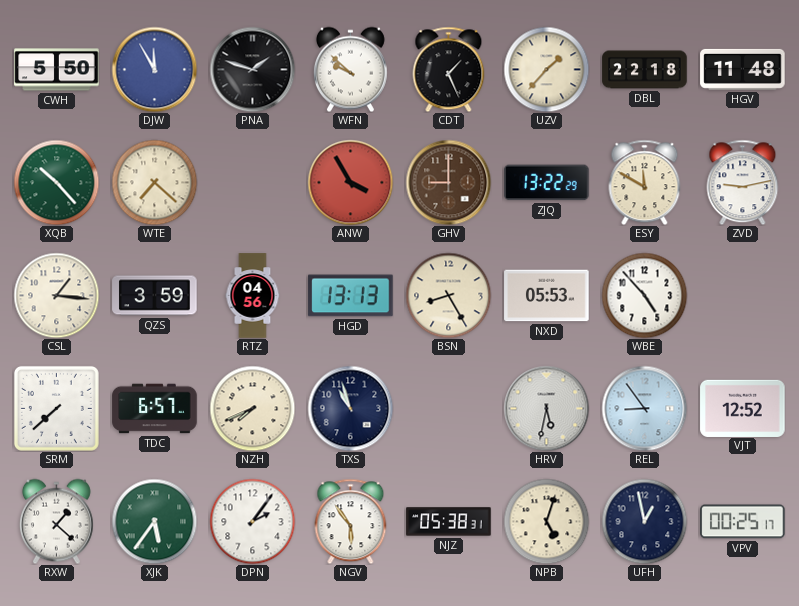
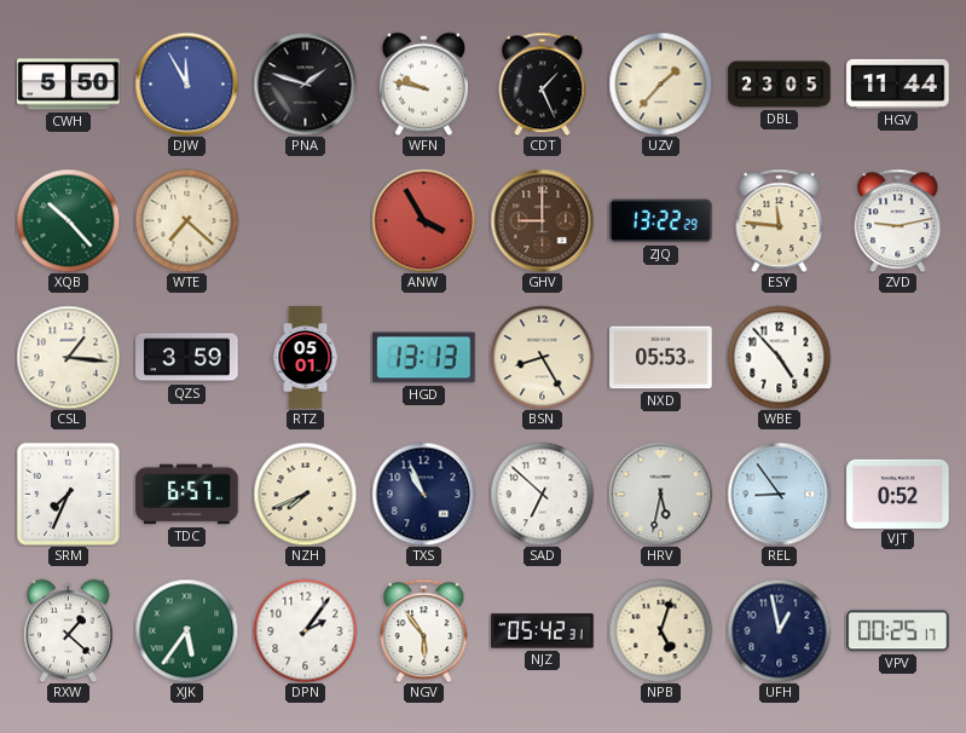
WFN: 9:52 -> 9:47 (423, 83)
DBL: 22:18 -> 23:05 (780, 85)
HGV: 11:48 -> 11:44 (898, 83)
ESY: 11:50 -> 11:46 (780, 220)
RTZ: 04:56 -> 05:01 (306, 358)
SRM: 7:38 -> 7:34 (68, 494)
TXS: 10:57 -> 10:56 (423, 494)
SAD: none -> 6:52 (542, 494)
VJT: 12:52 -> 0:52 (898, 494)
NJZ: 05:38 -> 05:42 (543, 631)
